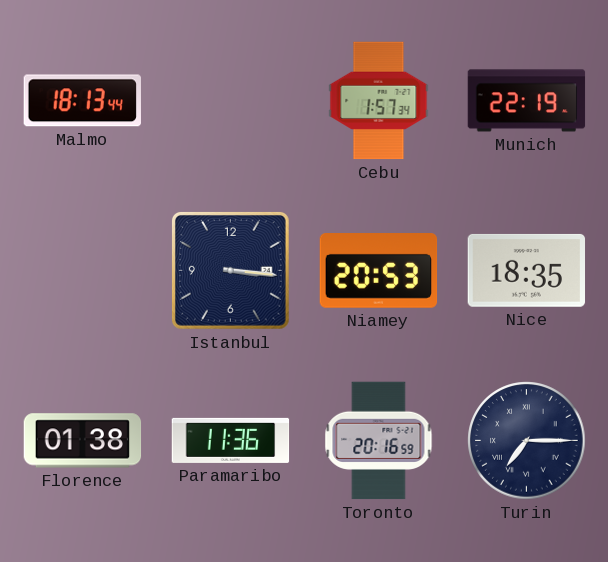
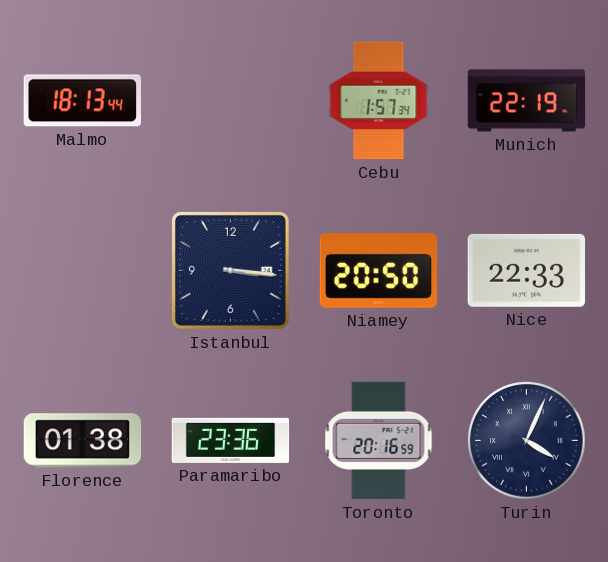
Niamey: 20:53 -> 20:50 (379, 271)
Nice: 18:35 -> 22:33 (527, 270)
Paramaribo: 11:36 -> 23:36 (231, 440)
Turin: 7:15 -> 4:04 (527, 441)
